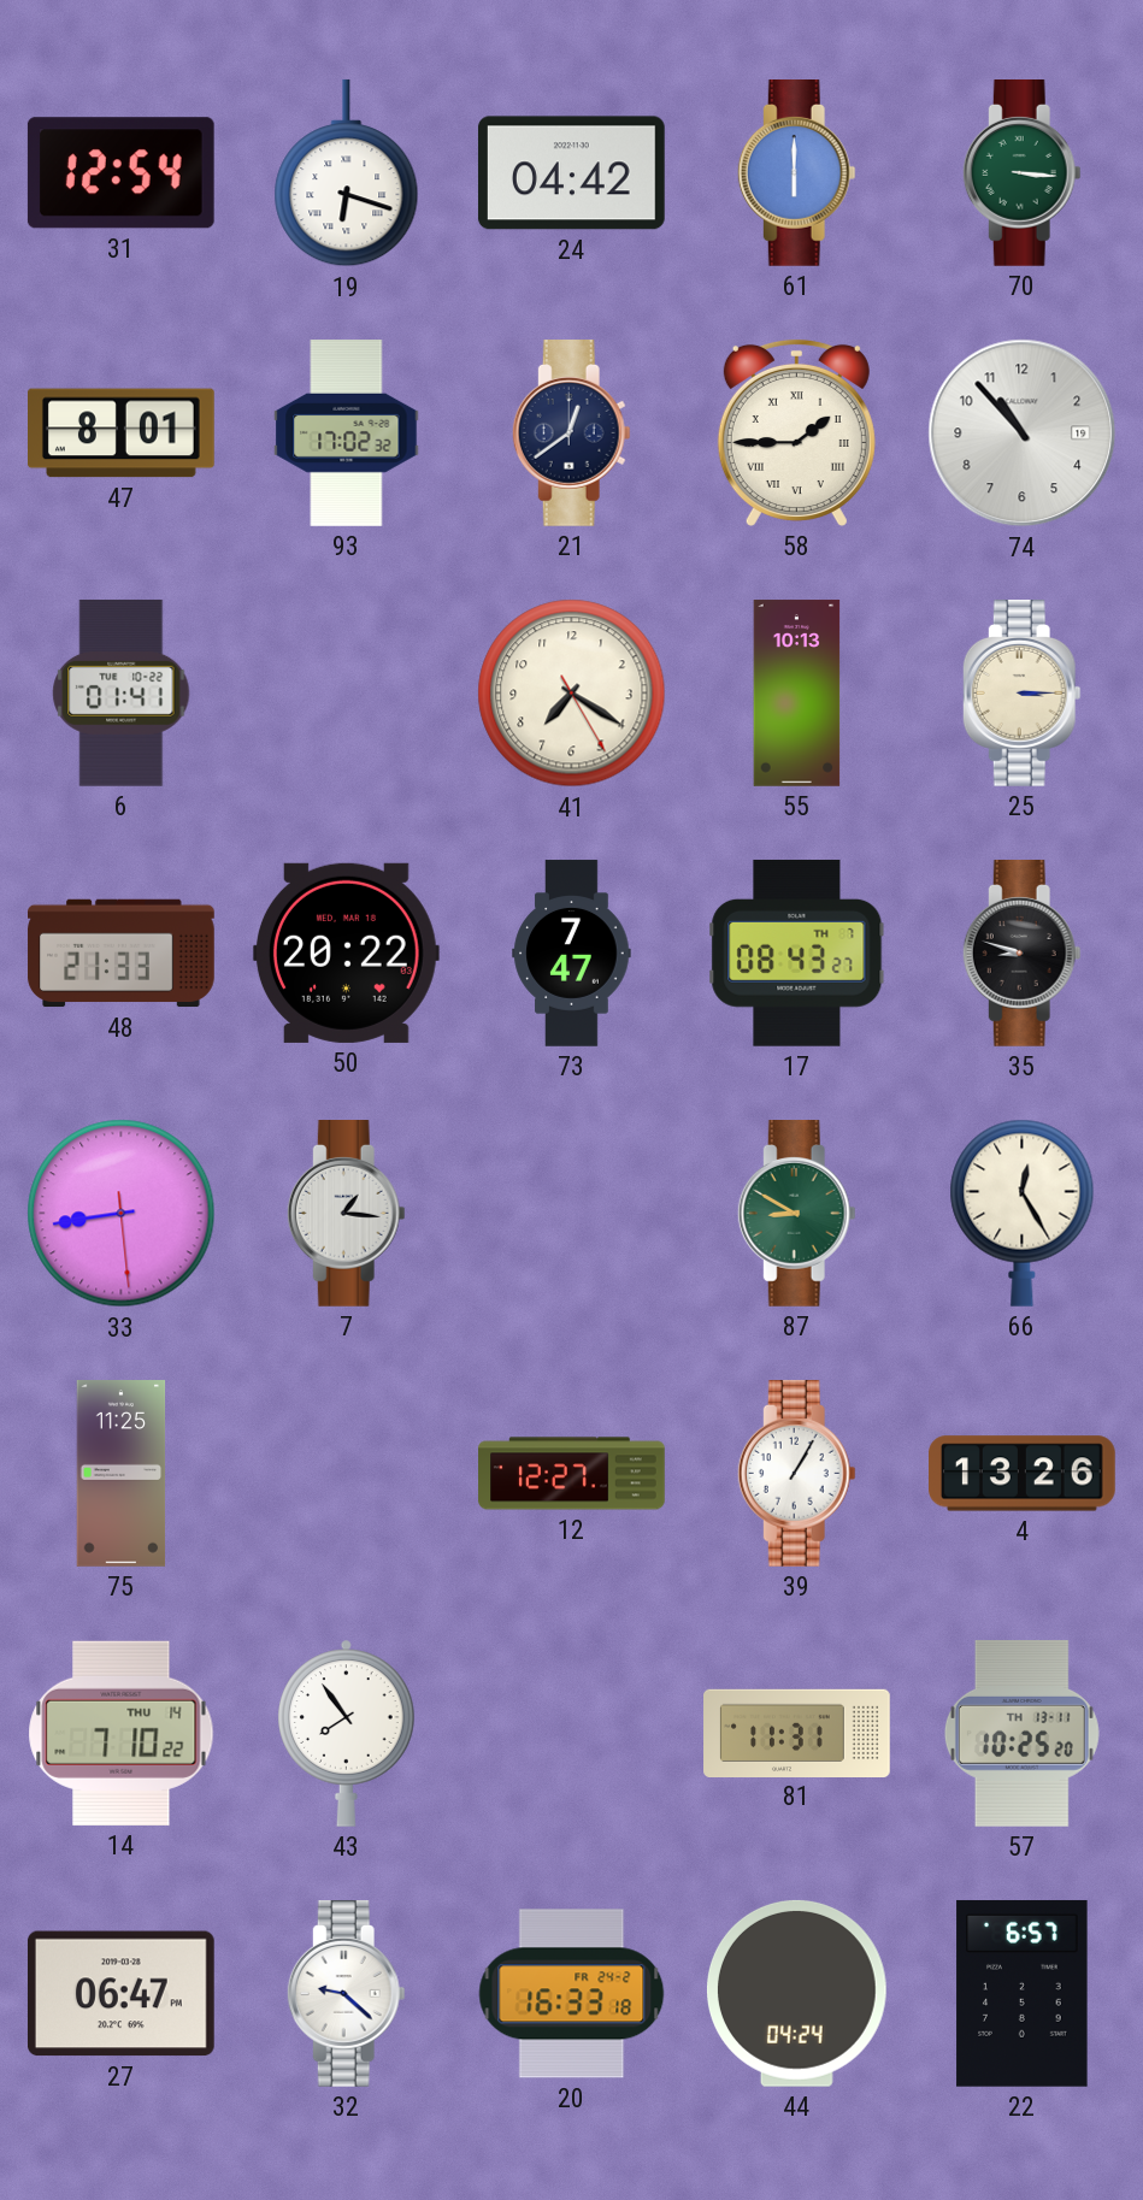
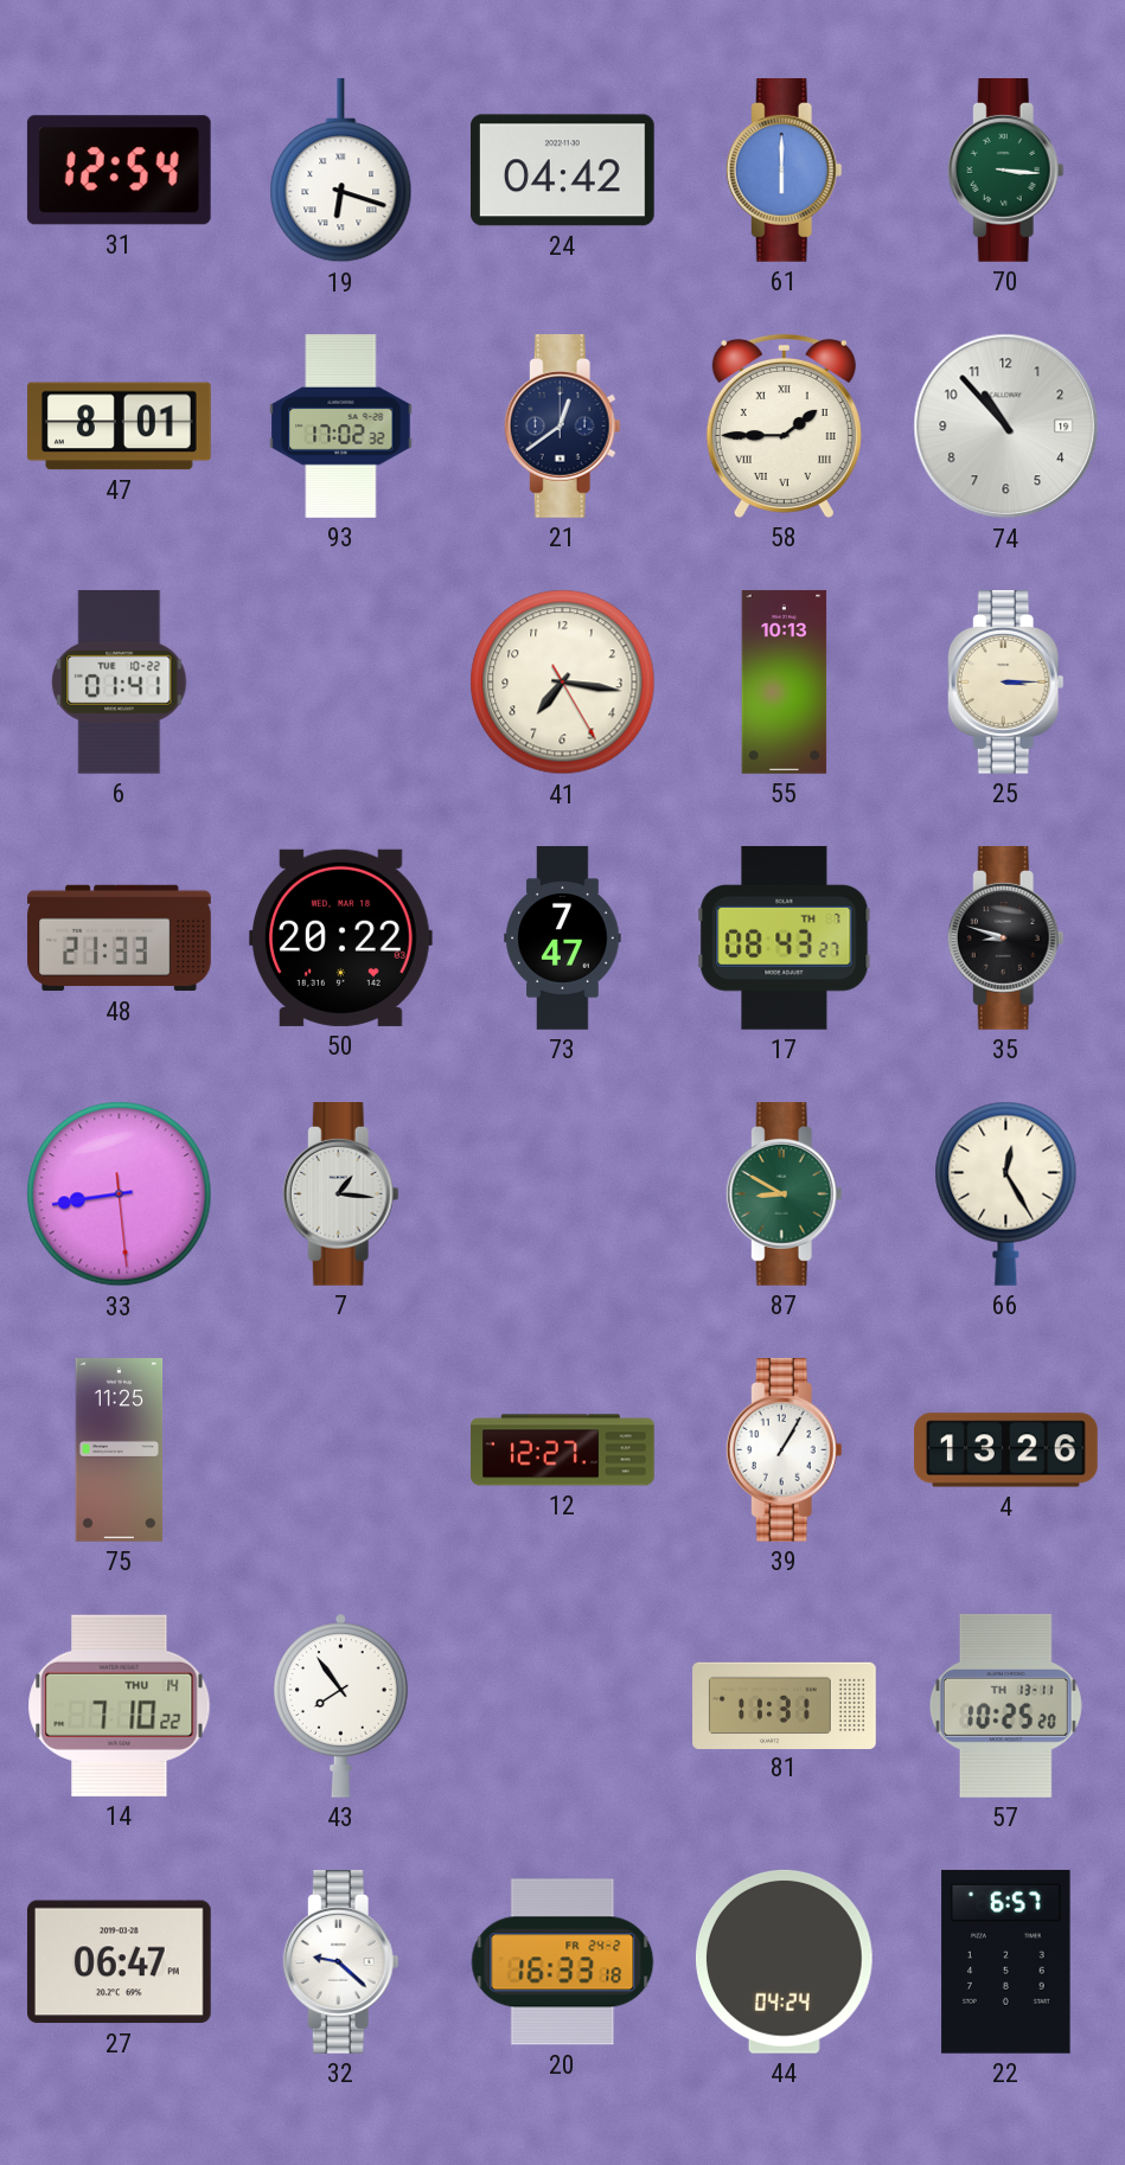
41: 7:20 -> 7:16 (563, 683)
